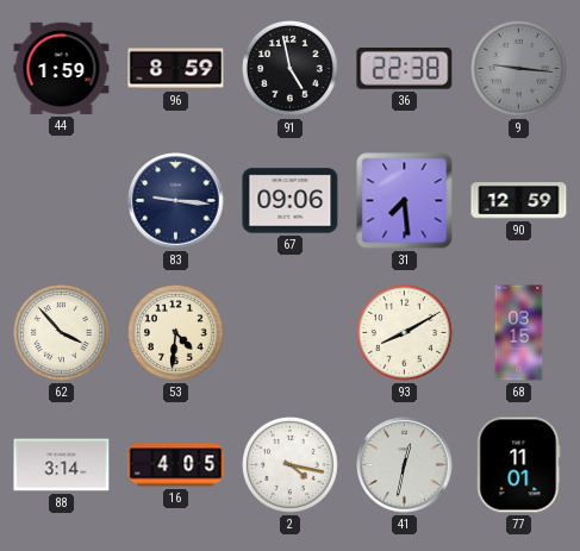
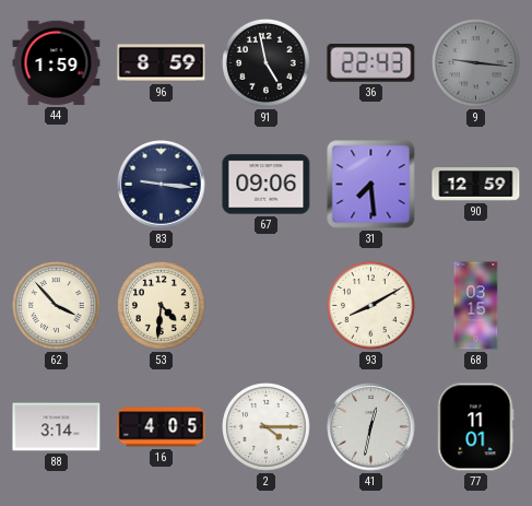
36: 22:38 -> 22:43 (371, 63)
2: 4:17 -> 4:15 (267, 427)
